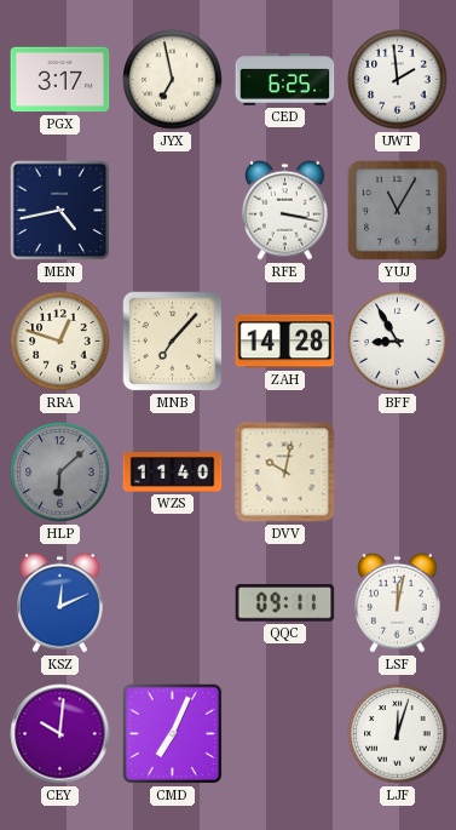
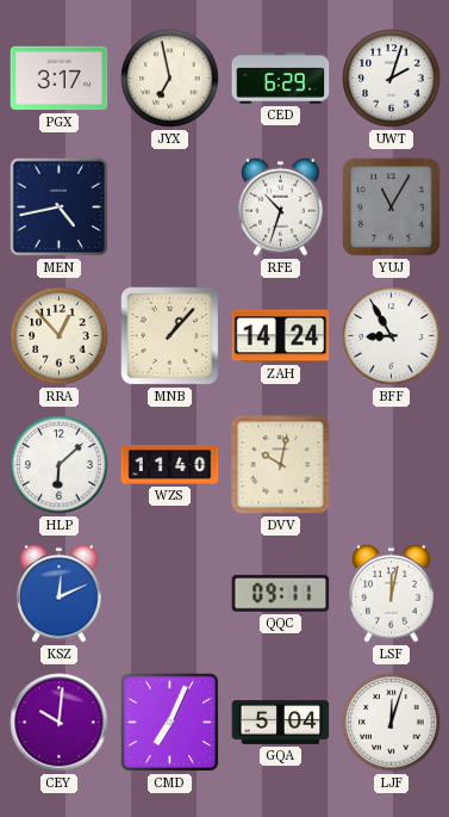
CED: 6:25 -> 6:29 (281, 79)
UWT: 1:59 -> 2:03 (392, 79)
RFE: 3:17 -> 10:33 (281, 206)
RRA: 12:48 -> 12:53 (60, 336)
MNB: 7:07 -> 1:07 (170, 336)
ZAH: 14:28 -> 14:24 (281, 336)
HLP dial: grey -> white (60, 465)
GQA: none -> 5:04 (281, 722)
